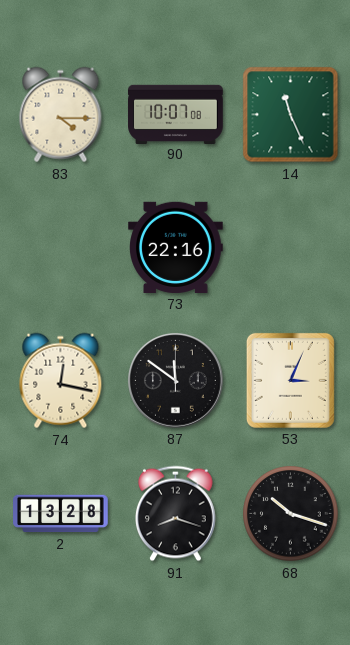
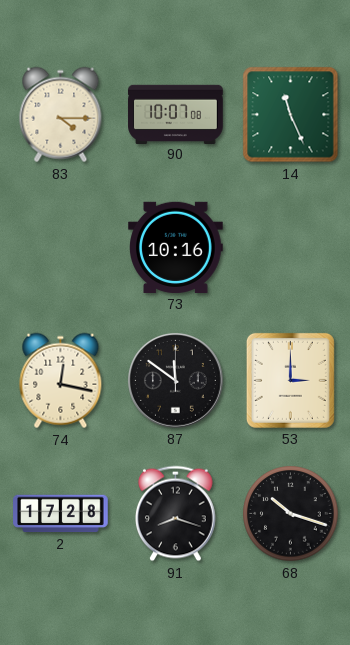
73: 22:16 -> 10:16 (176, 247)
53: 3:04 -> 3:00 (290, 380)
2: 13:28 -> 17:28 (61, 514)
